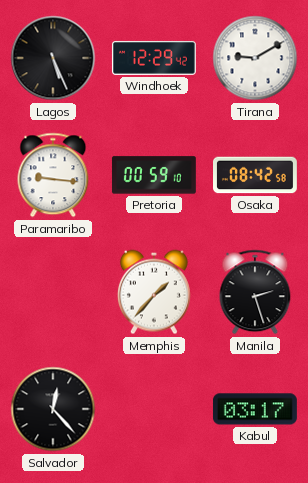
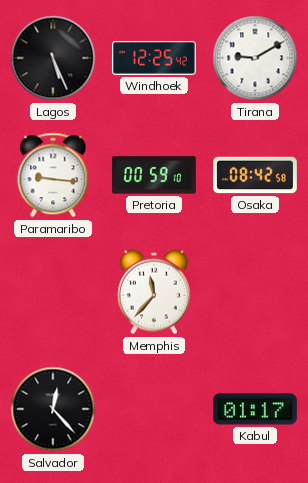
Windhoek: 12:29 -> 12:25 (154, 58)
Memphis: 1:37 -> 11:37 (154, 292)
Manila: 2:27 -> none (255, 292)
Kabul: 03:17 -> 01:17 (255, 409)
